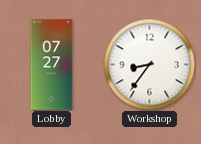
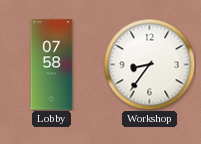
Lobby: 07:27 -> 07:58 (52, 65)
